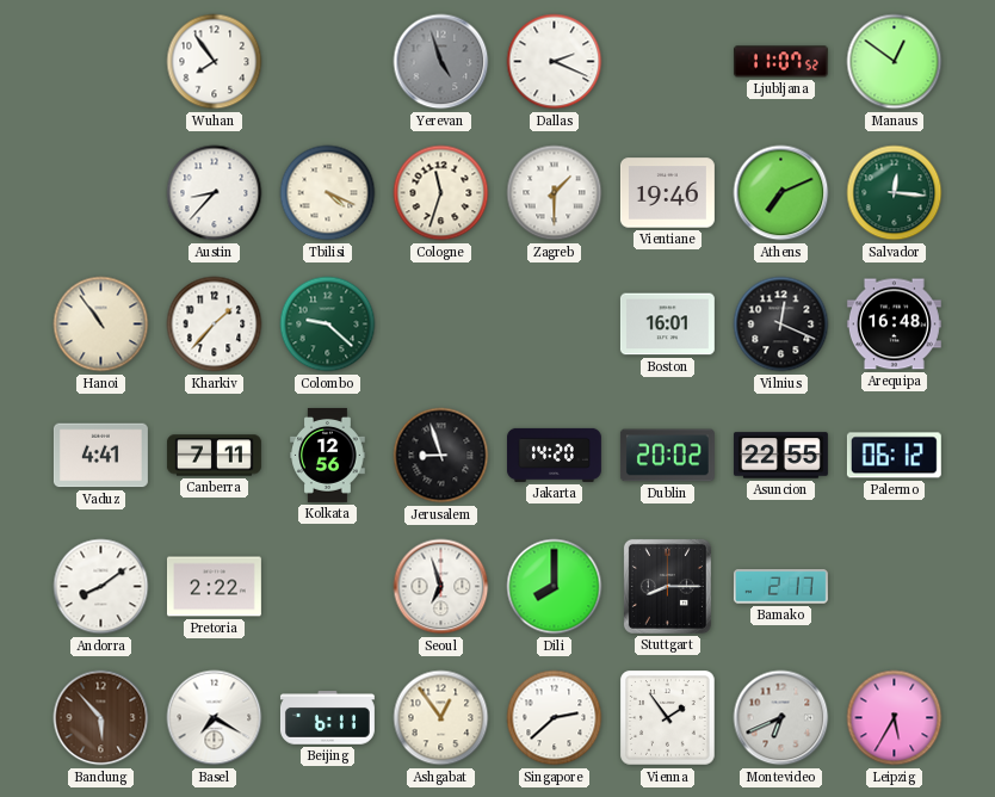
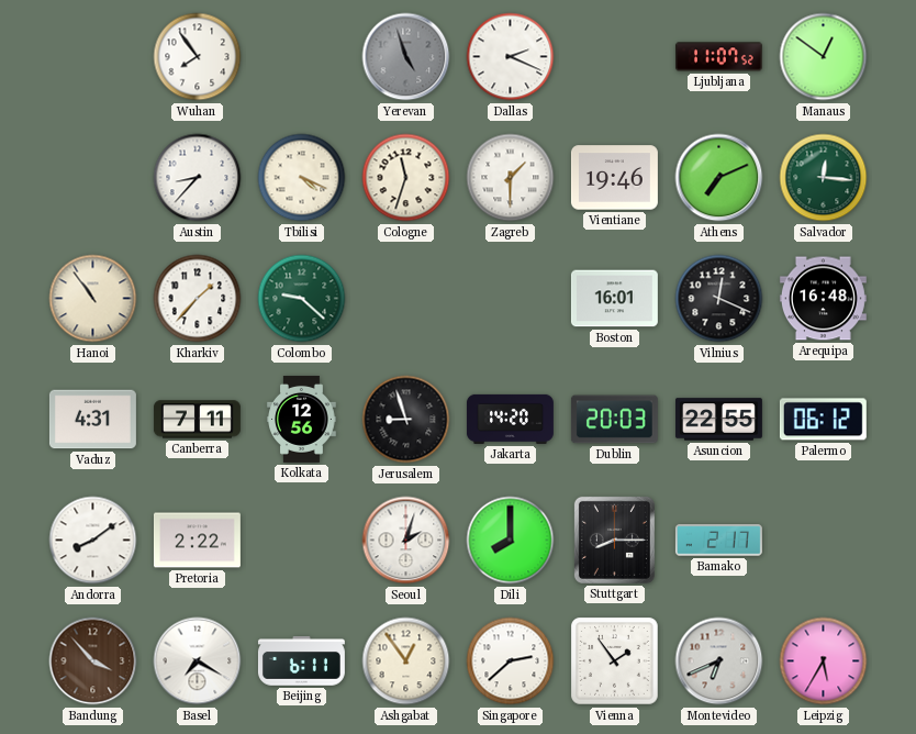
Vaduz: 4:41 -> 4:31 (92, 420)
Dublin: 20:02 -> 20:03 (614, 420)
Seoul: 6:57 -> 2:03 (406, 541)
Bandung: 5:53 -> 3:53 (93, 661)
